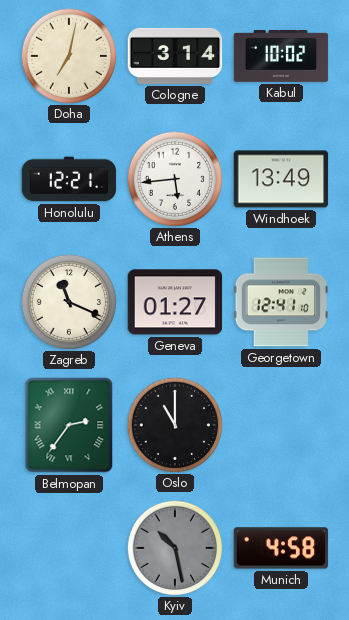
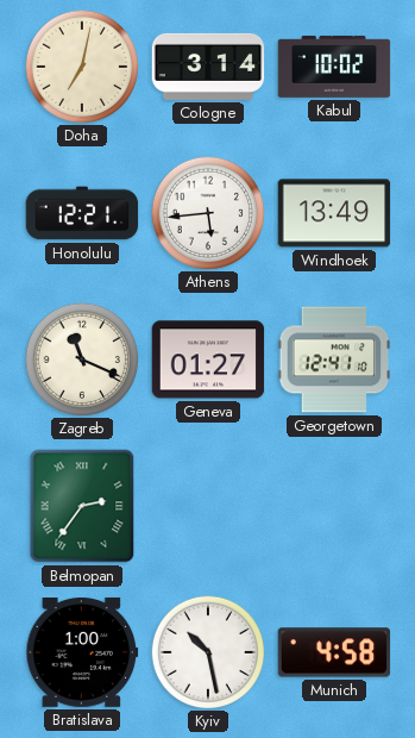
Oslo: 11:00 -> none (174, 424)
Bratislava: none -> 1:00 (82, 652)
Kyiv dial: grey -> white (207, 651)
